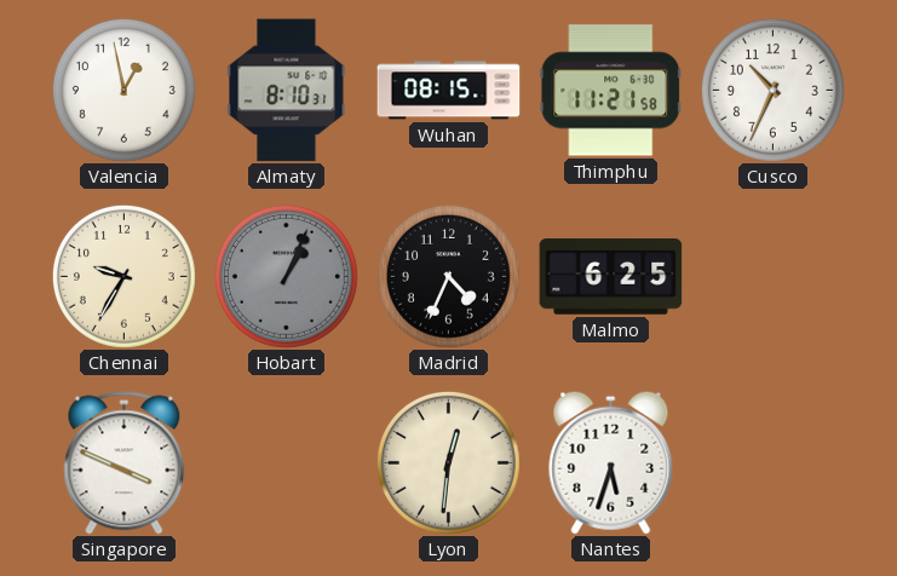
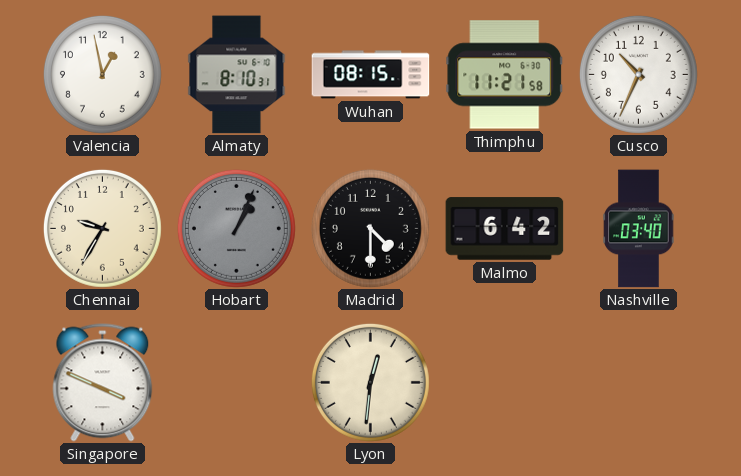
Madrid: 4:34 -> 4:30 (370, 228)
Malmo: 6:25 -> 6:42 (505, 229)
Nashville: none -> 03:40 (639, 229)
Nantes: 5:33 -> none (611, 462)
